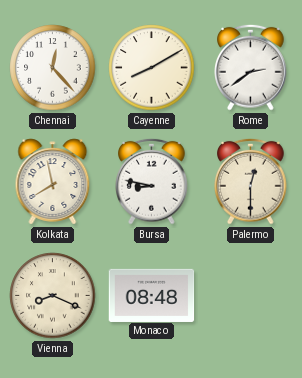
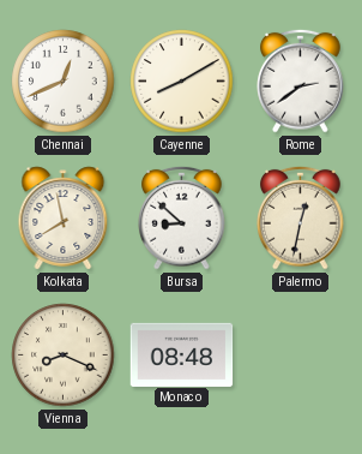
Chennai: 12:23 -> 12:41 (64, 82)
Bursa: 8:47 -> 8:52 (182, 217)
Palermo: 12:30 -> 12:32 (301, 217)
